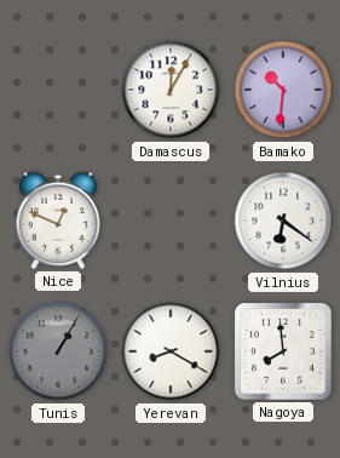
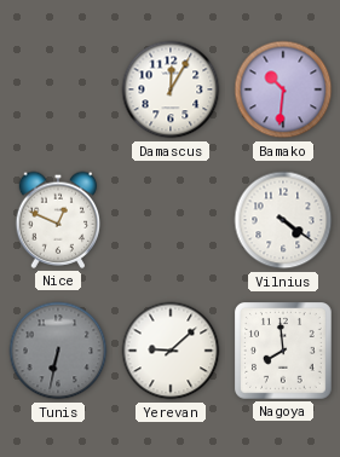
Vilnius: 6:21 -> 4:21 (283, 220)
Tunis: 1:05 -> 6:32 (58, 351)
Yerevan: 8:20 -> 9:08 (171, 351)
